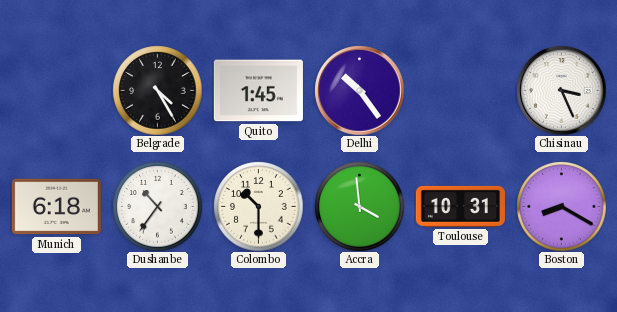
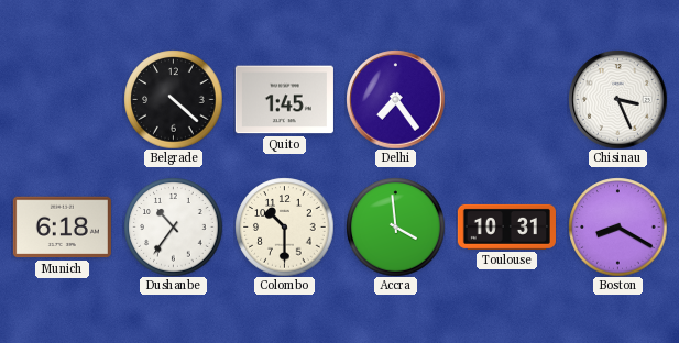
Belgrade: 4:25 -> 4:22 (173, 99)
Delhi: 10:24 -> 7:24 (395, 99)
